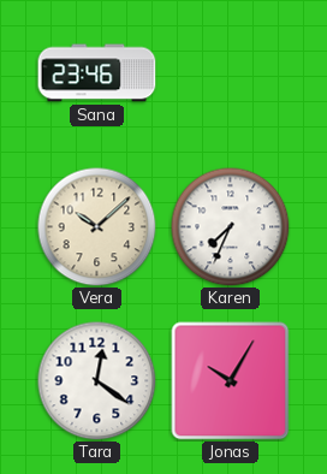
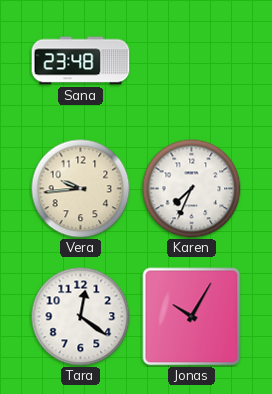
Sana: 23:46 -> 23:48 (81, 61)
Vera: 10:08 -> 9:44 (81, 189)
